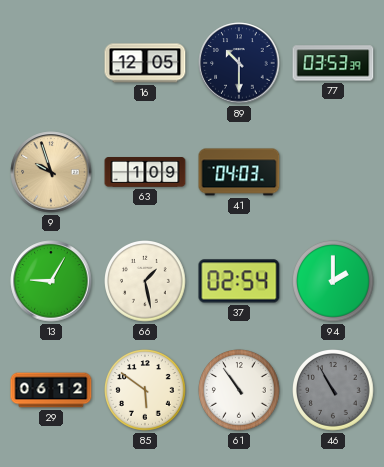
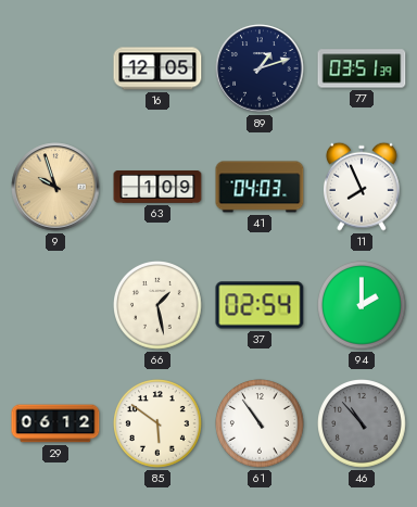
89: 10:30 -> 1:12 (260, 68)
77: 03:53 -> 03:51 (362, 68)
11: none -> 7:56 (362, 187)
13: 9:05 -> none (51, 281)
46: 10:55 -> 10:53 (362, 423)
